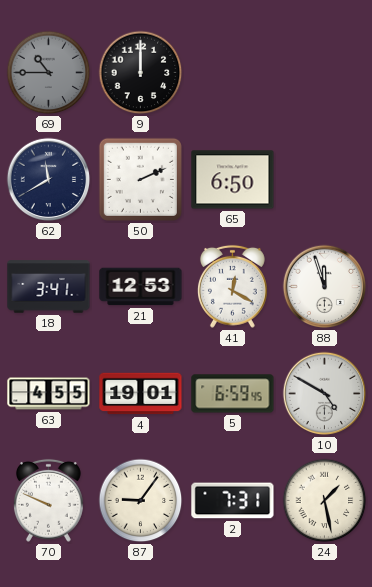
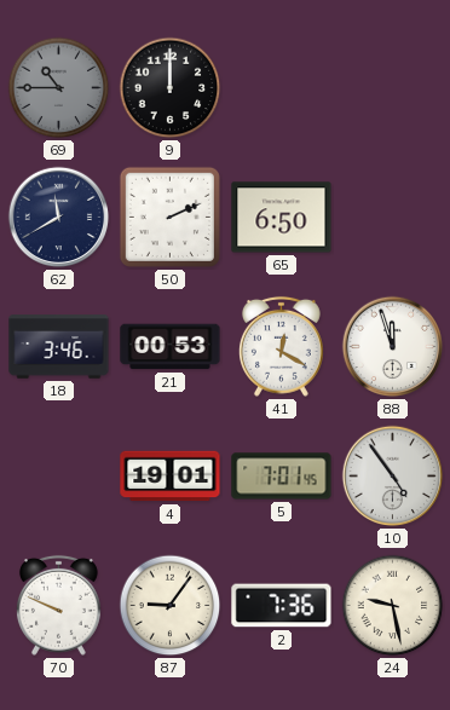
18: 3:41 -> 3:46 (59, 347)
21: 12:53 -> 00:53 (171, 347)
63: 4:55 -> none (49, 394)
5: 6:59 -> 7:01 (282, 477)
10: 4:50 -> 4:54 (393, 477)
2: 7:31 -> 7:36 (282, 606)
24: 1:28 -> 9:28 (393, 606)
